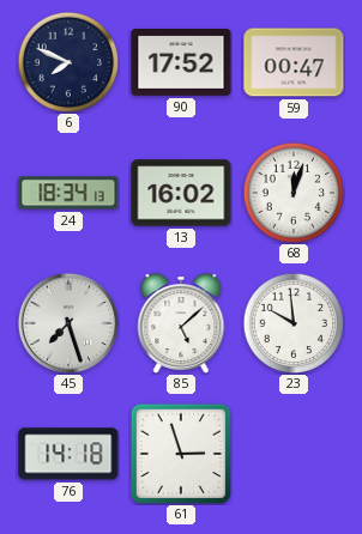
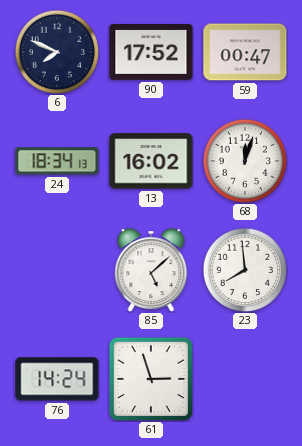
45: 7:27 -> none (68, 323)
23: 9:59 -> 7:59 (245, 270)
76: 14:18 -> 14:24 (57, 379)
